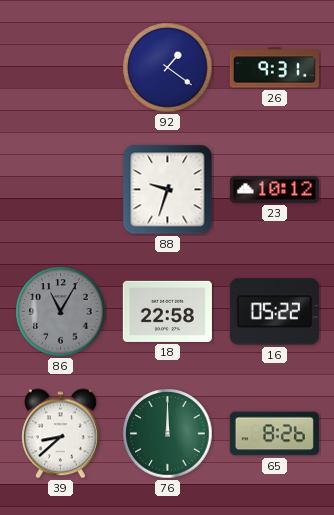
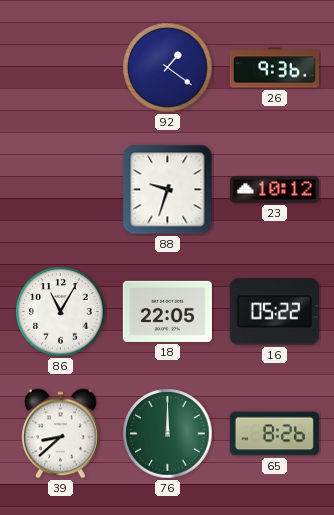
26: 9:31 -> 9:36 (274, 68)
86 dial: grey -> white (61, 312)
18: 22:58 -> 22:05 (167, 311)
